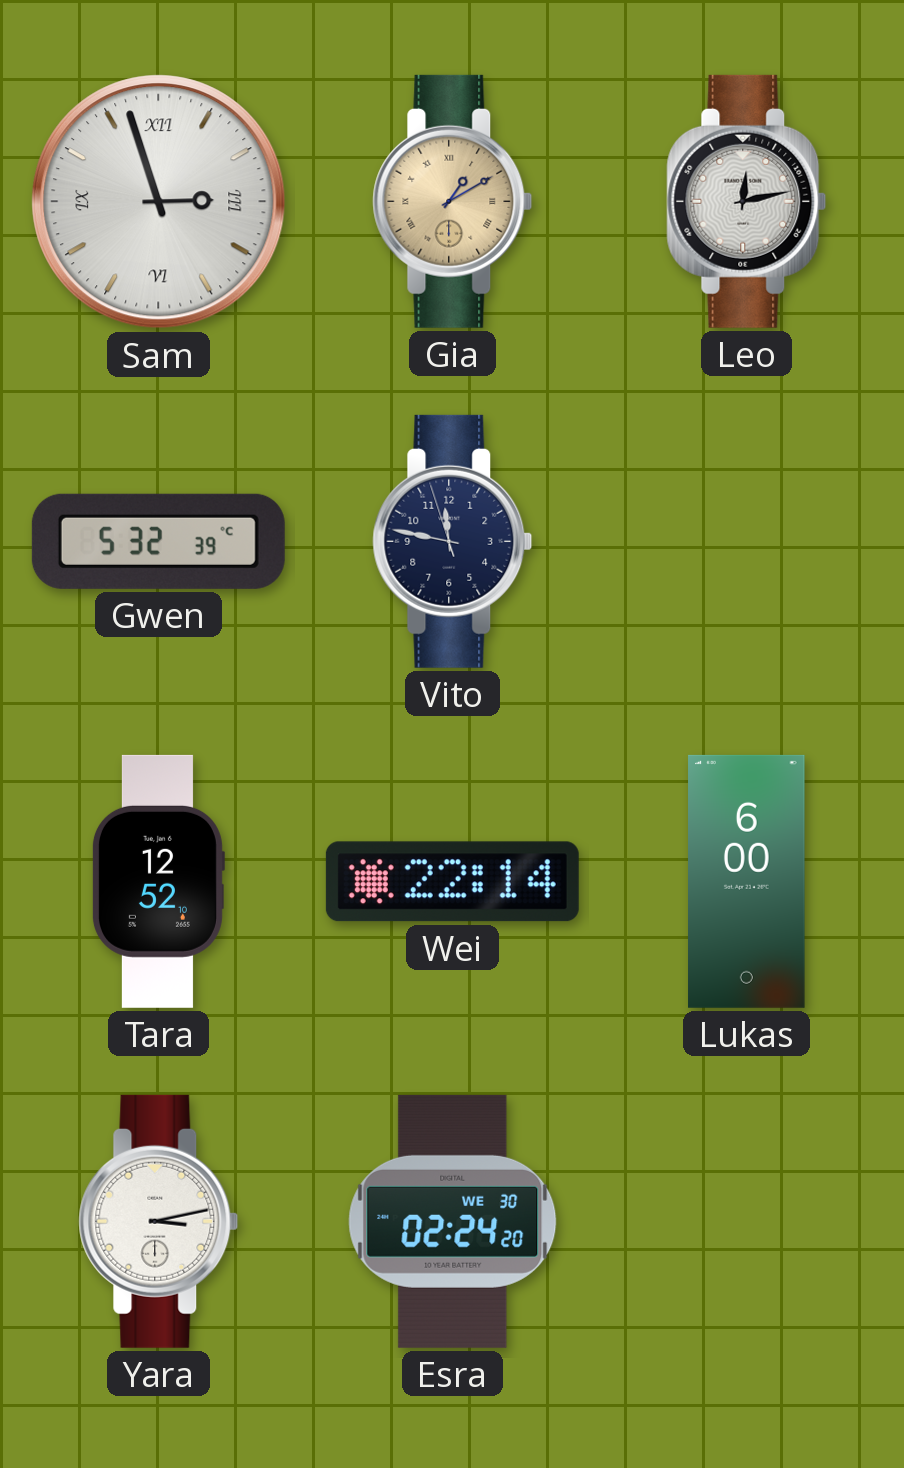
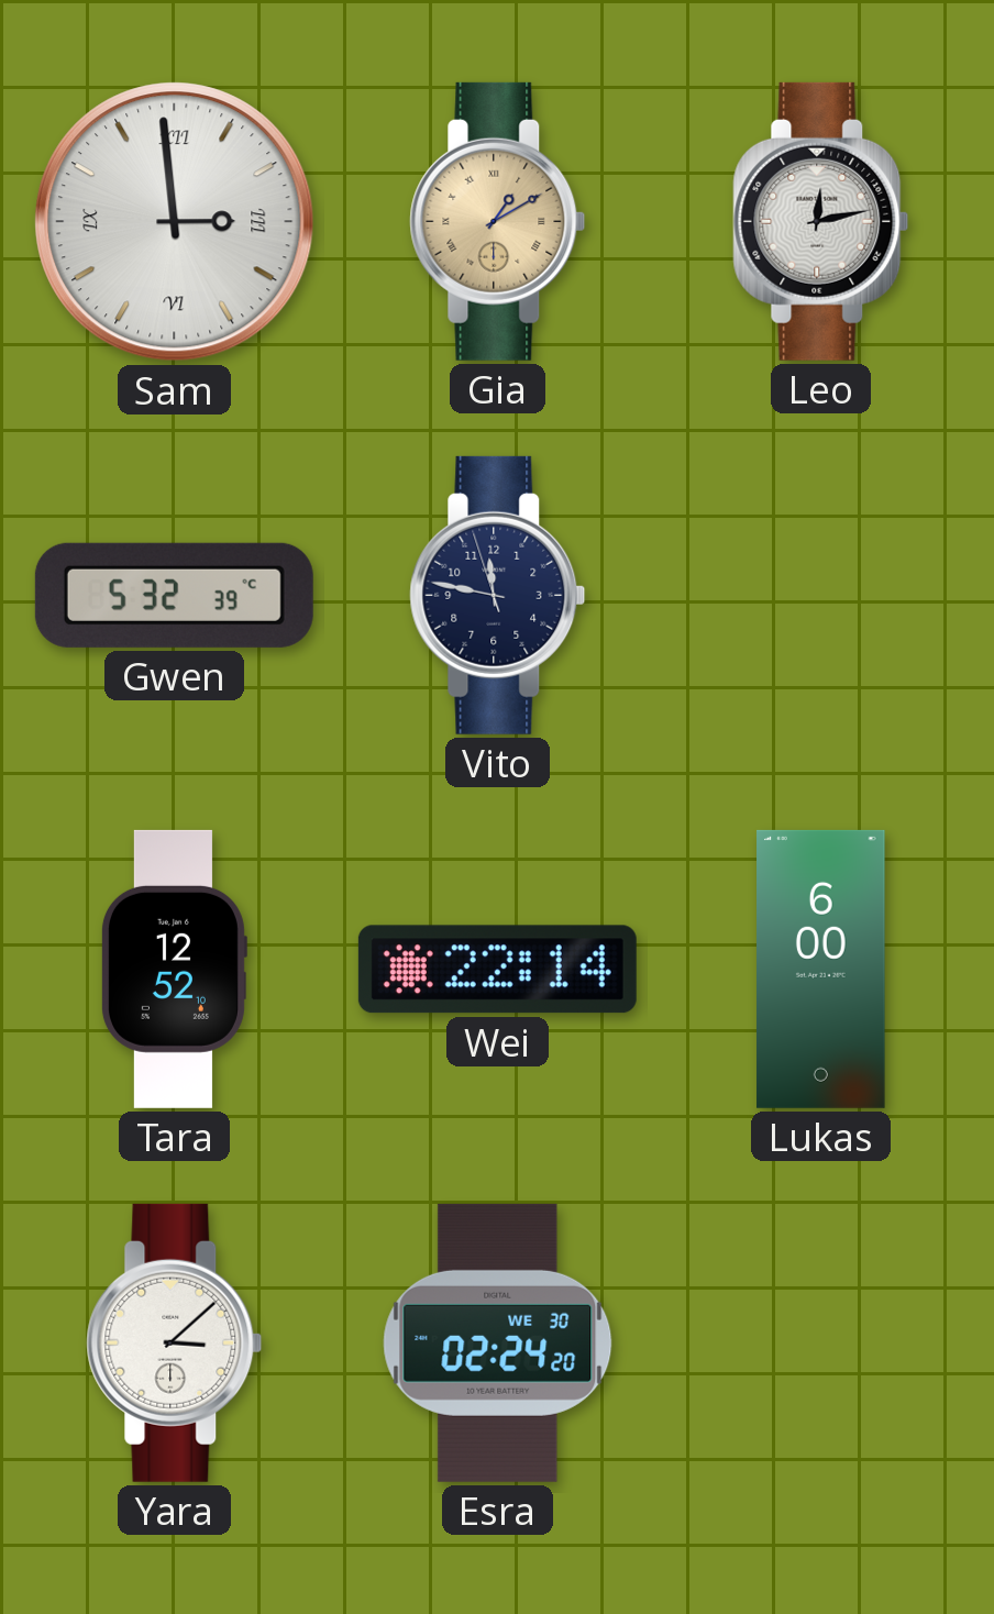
Sam: 2:57 -> 2:59 (175, 222)
Yara: 3:13 -> 3:08 (175, 1342)
